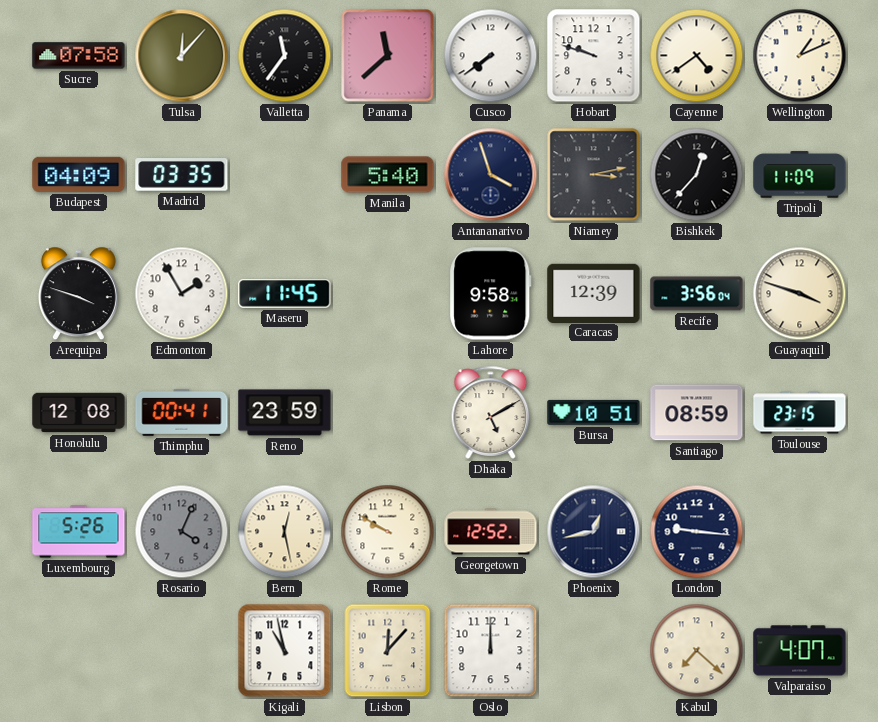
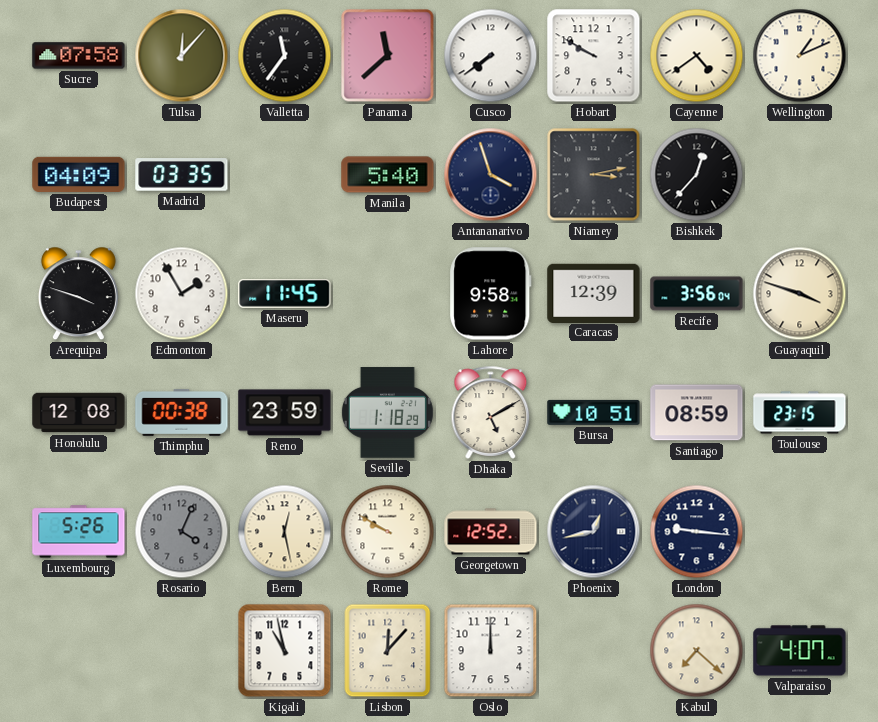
Hobart: 9:48 -> 9:50 (594, 56)
Tripoli: 11:09 -> none (800, 175)
Thimphu: 00:41 -> 00:38 (182, 412)
Seville: none -> 1:18 (387, 413)
